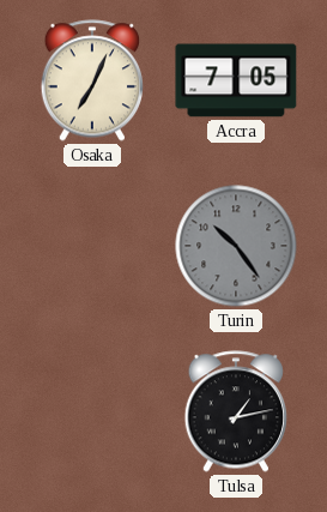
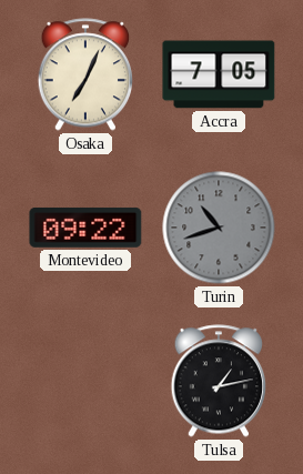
Montevideo: none -> 09:22 (85, 228)
Turin: 10:24 -> 10:42 (219, 228)
